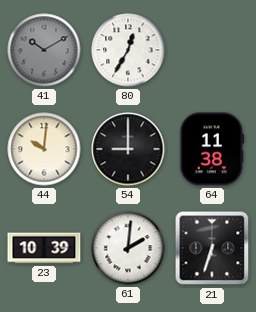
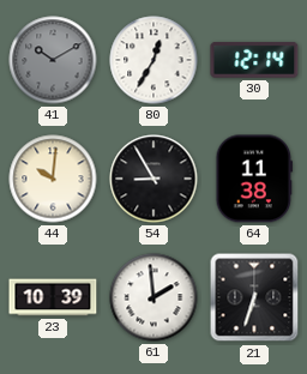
30: none -> 12:14 (254, 60)
54: 9:00 -> 8:55 (153, 179)
61: 2:01 -> 1:59 (153, 297)
